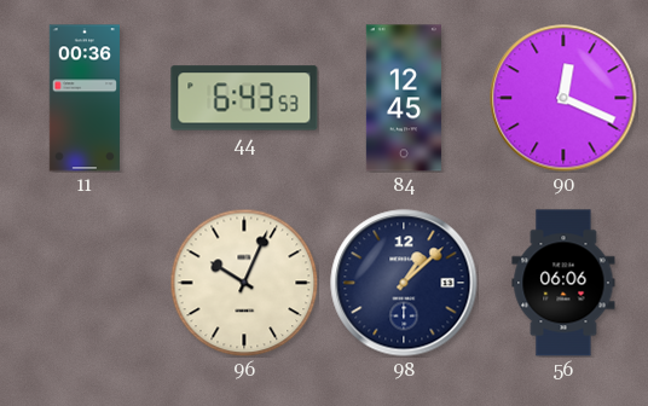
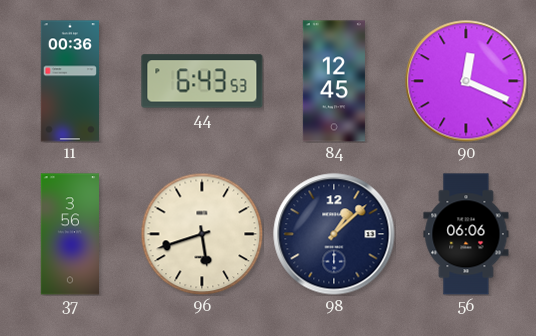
37: none -> 3:56 (69, 234)
96: 10:04 -> 5:42 (202, 234)
